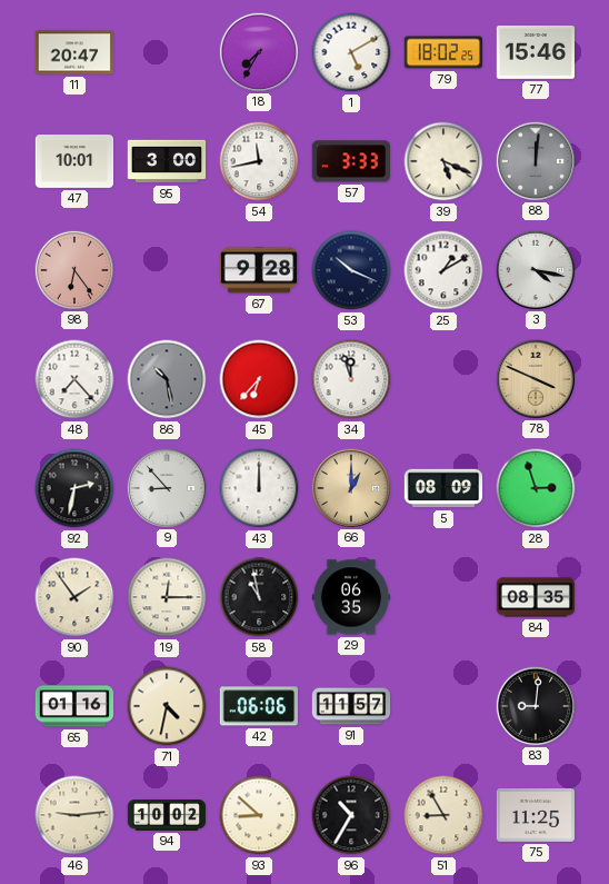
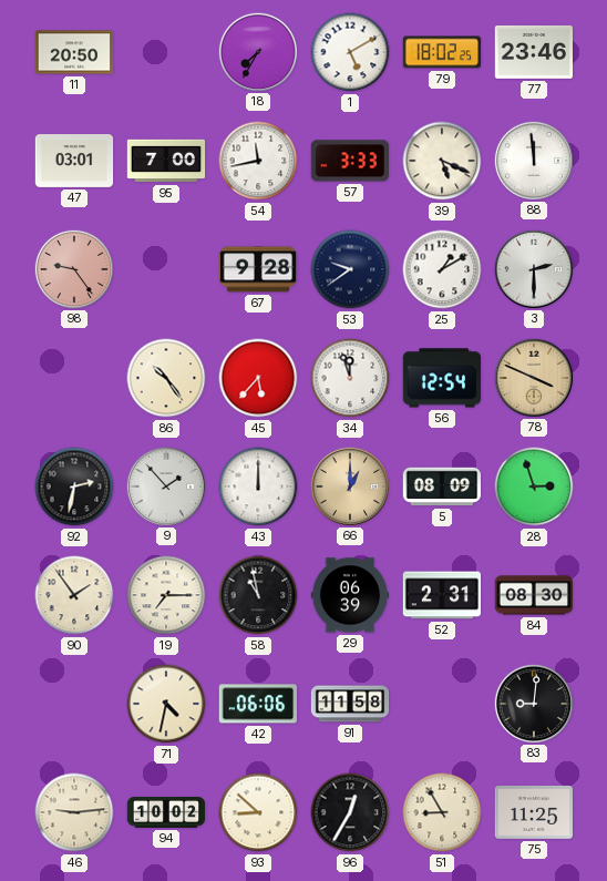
11: 20:47 -> 20:50 (74, 52)
77: 15:46 -> 23:46 (534, 52)
47: 10:01 -> 03:01 (74, 162)
95: 3:00 -> 7:00 (166, 161)
88: 12:01 -> 11:59 (533, 160)
88 dial: grey -> white (533, 160)
98: 6:24 -> 9:24 (73, 268)
53: 10:19 -> 9:39 (350, 269)
3: 4:17 -> 2:30 (533, 268)
48: 7:23 -> none (74, 379)
86: 10:28 -> 10:24 (166, 378)
86 dial: grey -> cream (166, 378)
45: 6:37 -> 5:37 (258, 378)
56: none -> 12:54 (441, 378)
9: 8:53 -> 1:53 (165, 485)
19: 12:15 -> 7:15 (166, 595)
29: 06:35 -> 06:39 (350, 595)
52: none -> 2:31 (442, 595)
84: 08:35 -> 08:30 (534, 595)
65: 01:16 -> none (74, 706)
91: 11:57 -> 11:58 (350, 704)
96: 10:35 -> 12:35 (350, 812)
